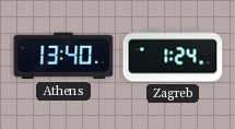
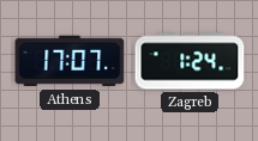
Athens: 13:40 -> 17:07 (70, 61)
